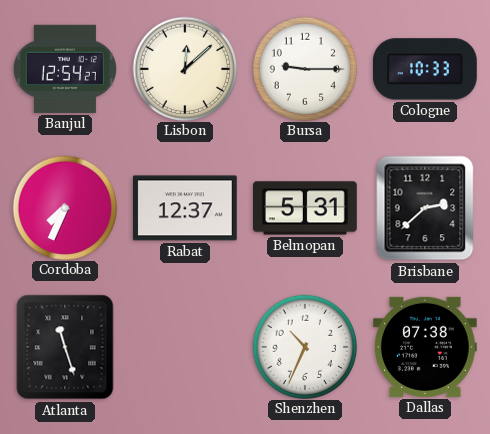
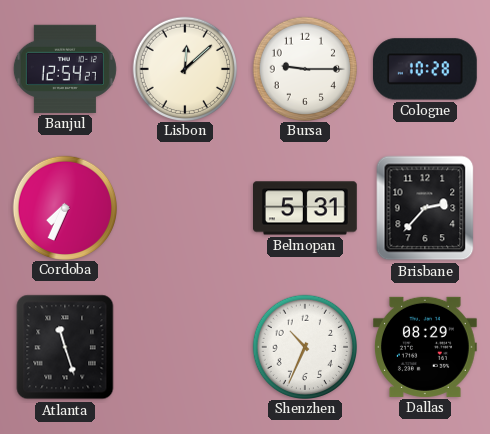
Cologne: 10:33 -> 10:28 (425, 69)
Rabat: 12:37 -> none (185, 208)
Brisbane: 2:38 -> 2:37 (425, 208)
Dallas: 07:38 -> 08:29 (426, 347)
